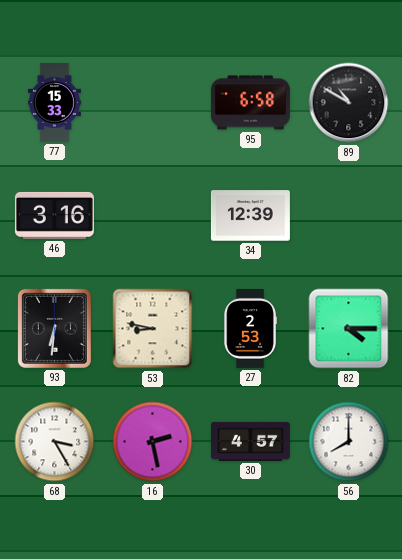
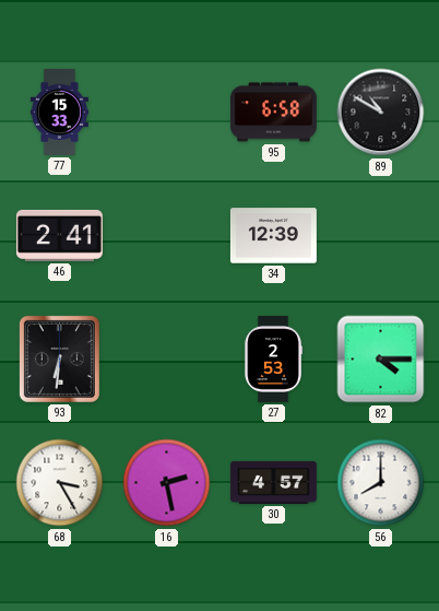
46: 3:16 -> 2:41 (59, 235)
53: 8:47 -> none (153, 329)
